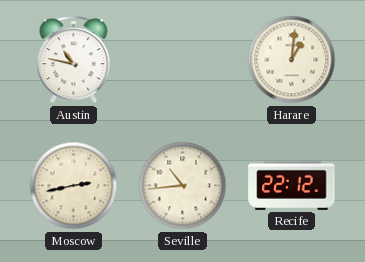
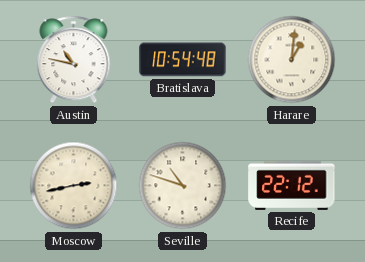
Bratislava: none -> 10:54 (183, 60)
Seville: 10:44 -> 10:48 (183, 186)
